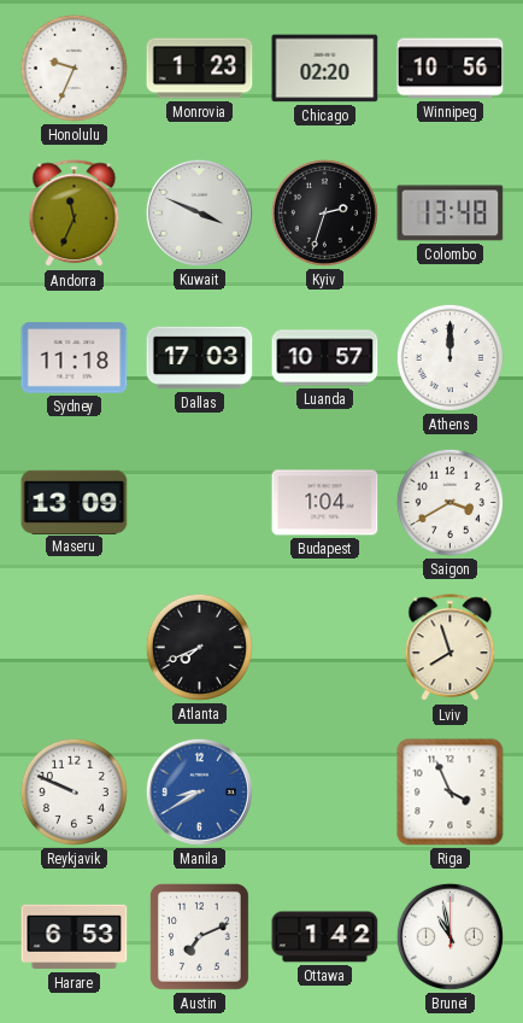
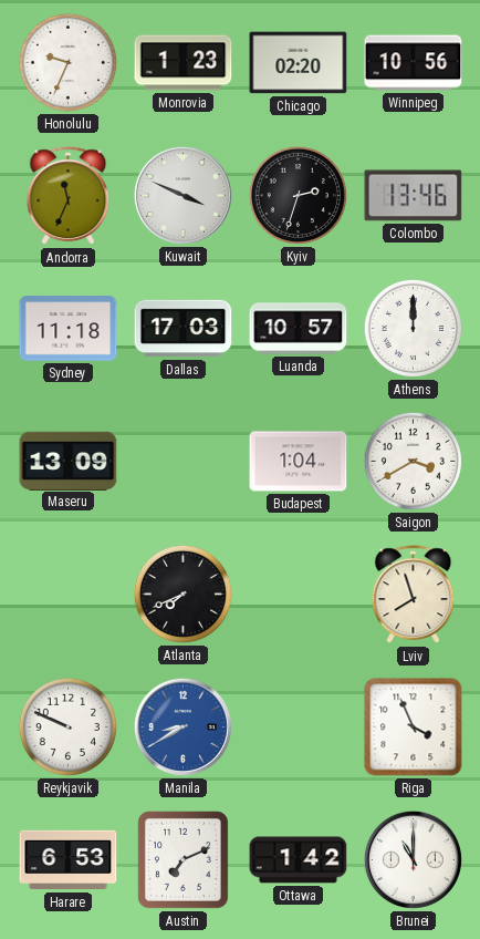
Colombo: 13:48 -> 13:46 (414, 196)
Brunei: 10:58 -> 11:00 (413, 859)
